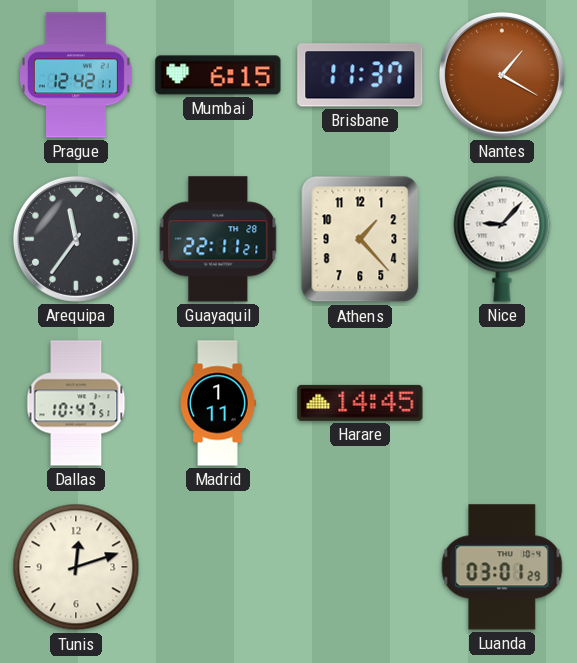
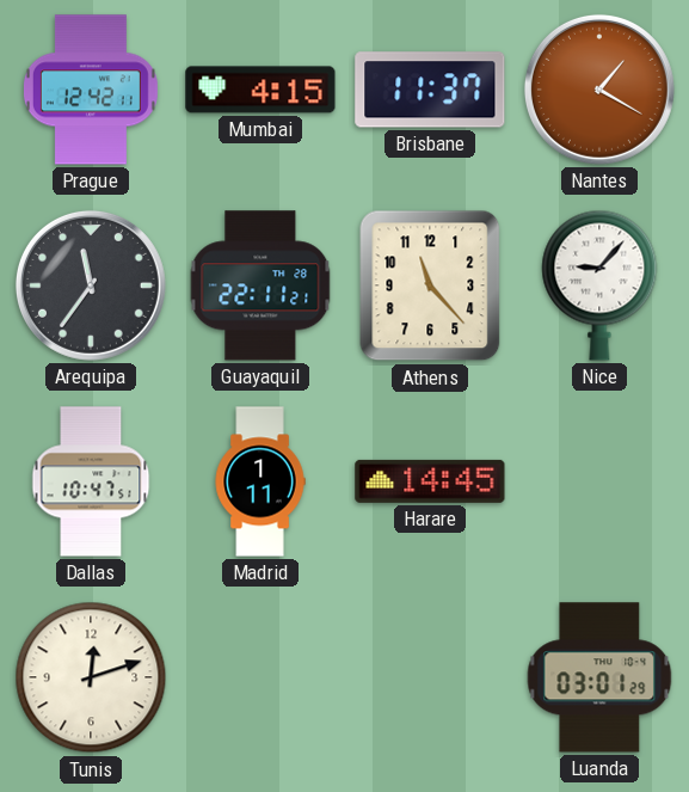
Mumbai: 6:15 -> 4:15 (260, 90)
Athens: 1:23 -> 11:23 (430, 286)
